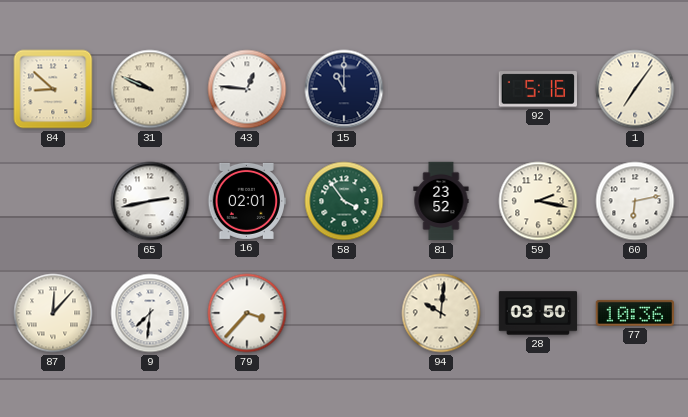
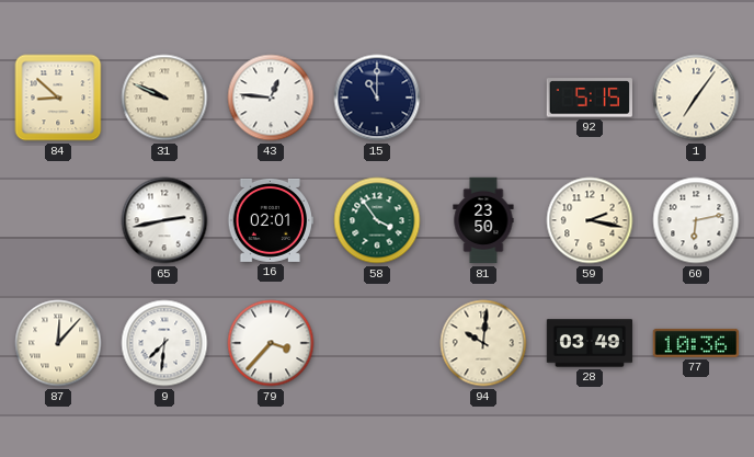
92: 5:16 -> 5:15 (590, 98)
81: 23:52 -> 23:50 (483, 220)
28: 03:50 -> 03:49 (590, 343)
